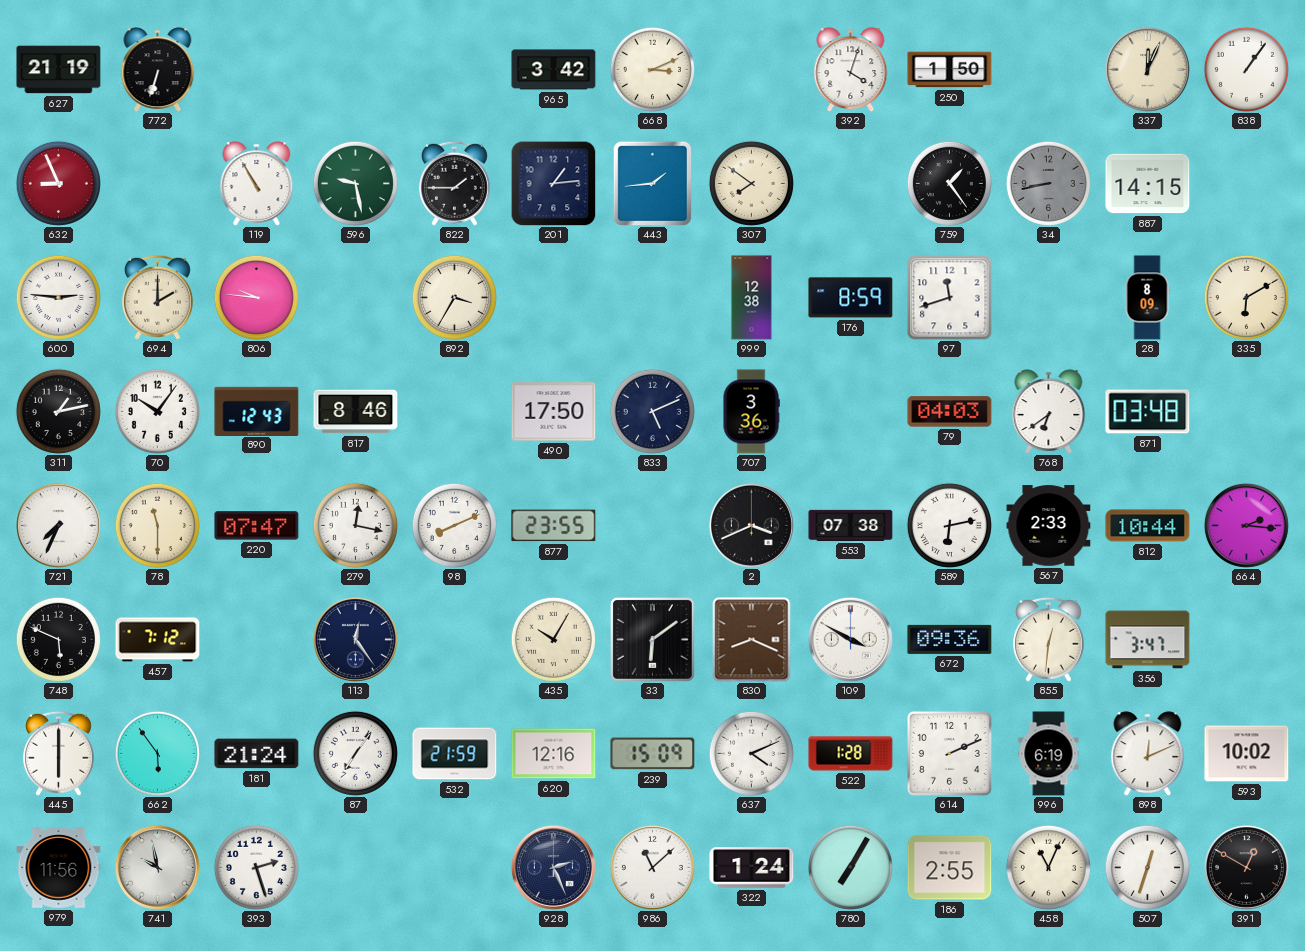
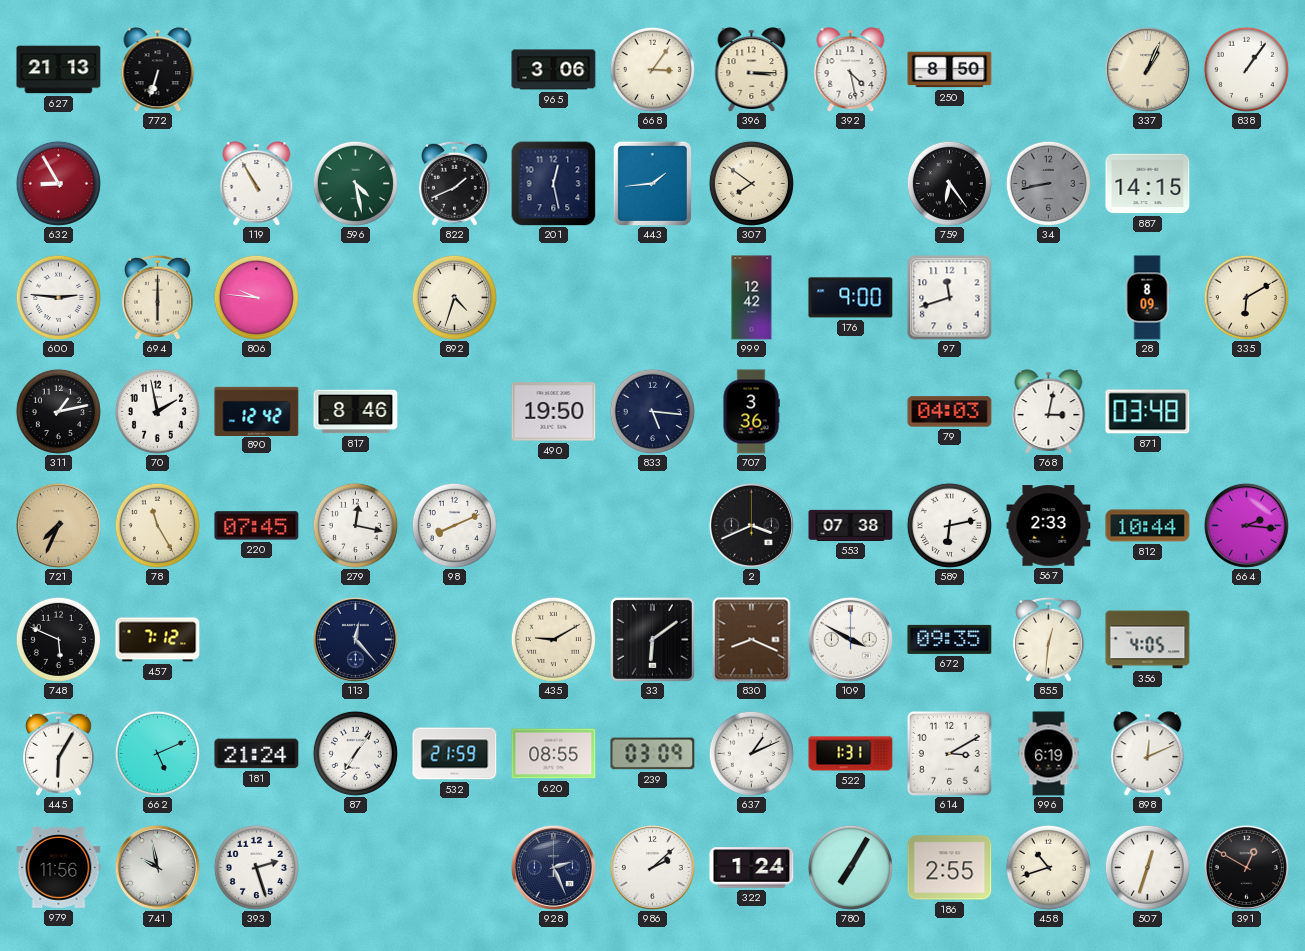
627: 21:19 -> 21:13 (59, 70)
965: 3:42 -> 3:06 (554, 70)
668: 3:11 -> 3:06 (652, 69)
396: none -> 3:15 (752, 70)
392: 4:03 -> 4:28 (851, 70)
250: 1:50 -> 8:50 (950, 70)
337: 12:04 -> 1:04 (1147, 69)
632: 8:56 -> 8:55 (58, 183)
596: 9:28 -> 4:28 (355, 183)
822: 1:45 -> 1:41 (454, 183)
201: 1:14 -> 12:28 (553, 184)
759: 1:24 -> 6:24 (949, 183)
694: 2:00 -> 6:00 (157, 297)
892: 3:35 -> 4:33 (454, 297)
999: 12:38 -> 12:42 (752, 298)
176: 8:59 -> 9:00 (851, 298)
70: 10:06 -> 1:58 (157, 411)
890: 12:43 -> 12:42 (257, 411)
490: 17:50 -> 19:50 (554, 412)
833: 5:11 -> 5:16 (652, 411)
768: 6:39 -> 3:02 (1049, 412)
721 dial: white -> champagne (58, 525)
78: 11:30 -> 11:25 (157, 525)
220: 07:47 -> 07:45 (257, 526)
877: 23:55 -> none (554, 526)
113: 12:24 -> 12:23 (355, 639)
435: 10:05 -> 9:10 (553, 639)
672: 09:36 -> 09:35 (950, 639)
356: 3:47 -> 4:05 (1148, 640)
445: 6:00 -> 6:05 (58, 753)
662: 5:54 -> 5:11 (157, 753)
620: 12:16 -> 08:55 (554, 754)
239: 15:09 -> 03:09 (653, 754)
637: 4:11 -> 1:11 (751, 753)
522: 1:28 -> 1:31 (851, 754)
614: 2:11 -> 3:10 (949, 753)
593: 10:02 -> none (1247, 754)
986: 11:08 -> 2:08 (652, 867)
458: 11:04 -> 10:42 (1048, 867)
